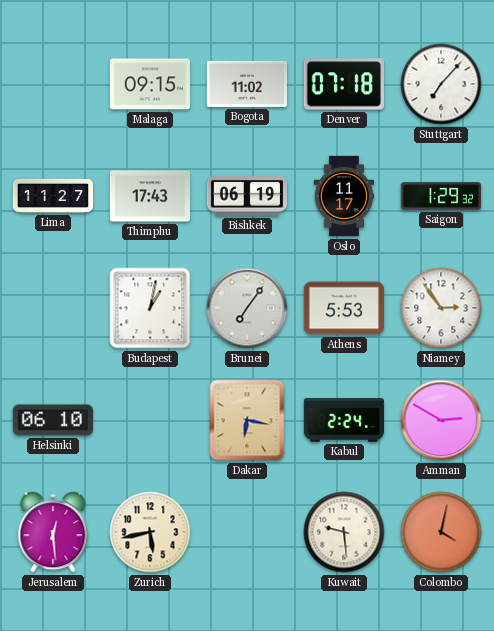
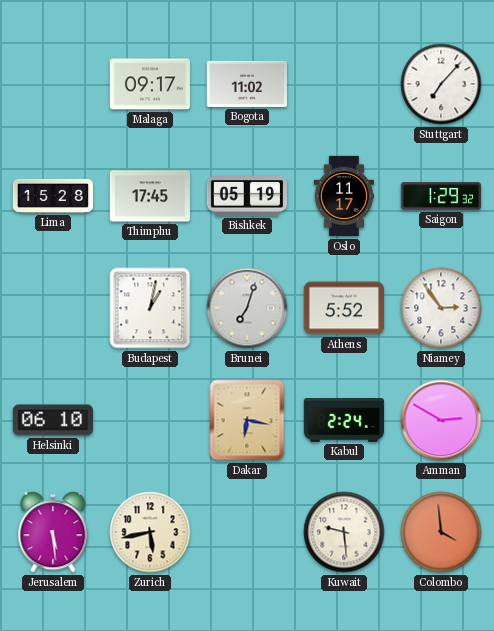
Malaga: 09:15 -> 09:17 (149, 84)
Denver: 07:18 -> none (344, 84)
Lima: 11:27 -> 15:28 (53, 196)
Thimphu: 17:43 -> 17:45 (149, 196)
Bishkek: 06:19 -> 05:19 (246, 197)
Brunei: 7:06 -> 7:03 (247, 308)
Athens: 5:53 -> 5:52 (343, 308)
Jerusalem: 12:29 -> 5:29 (53, 532)
Colombo: 4:02 -> 3:59 (441, 532)
